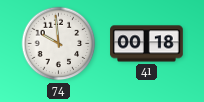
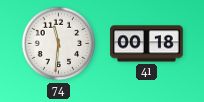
74: 9:59 -> 11:31 (59, 44)
